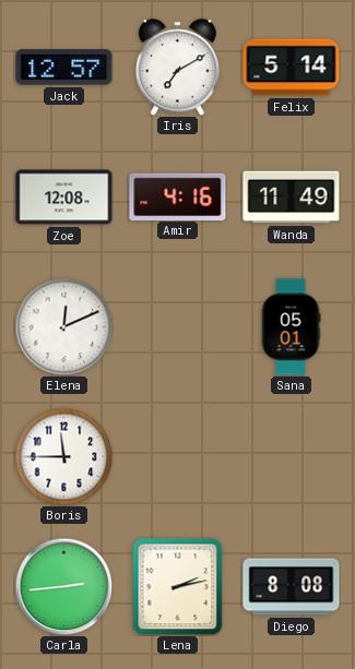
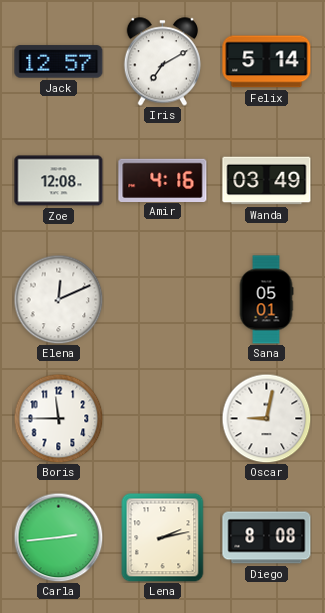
Wanda: 11:49 -> 03:49 (267, 181)
Oscar: none -> 9:02 (266, 418)
